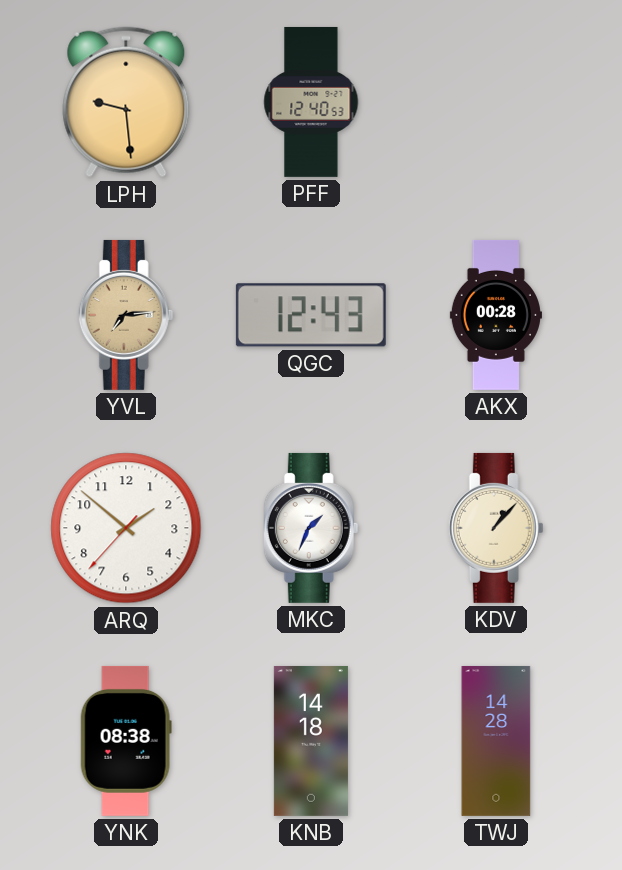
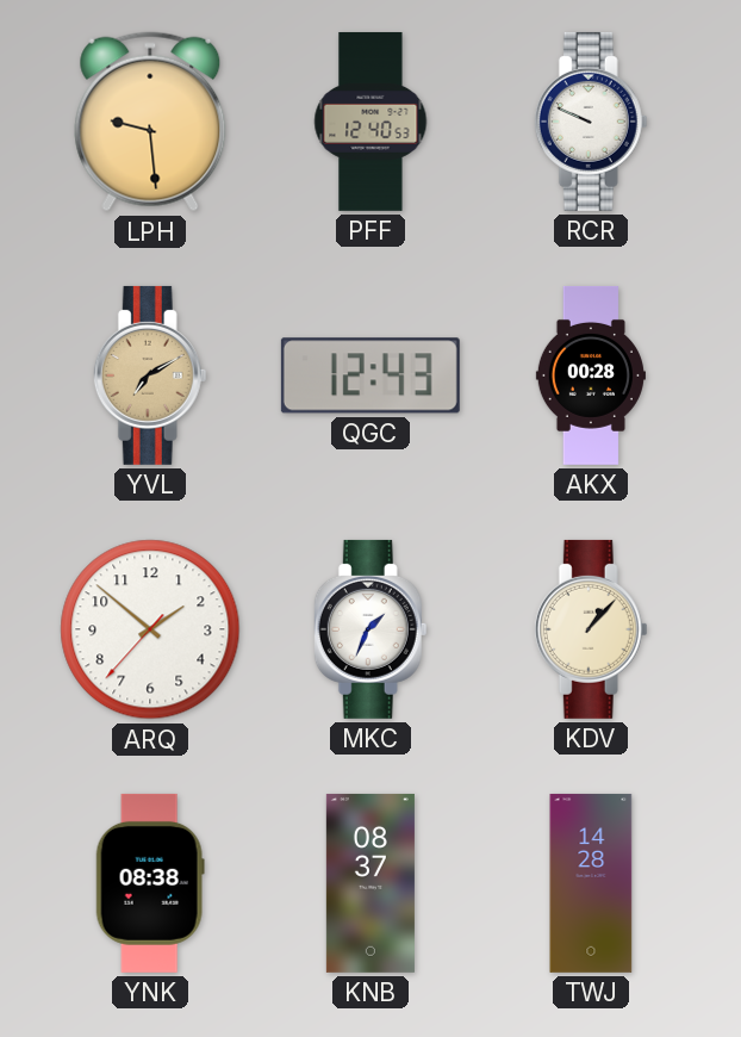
RCR: none -> 9:49 (591, 122)
YVL: 7:14 -> 7:10 (150, 375)
KNB: 14:18 -> 08:37 (370, 883)
